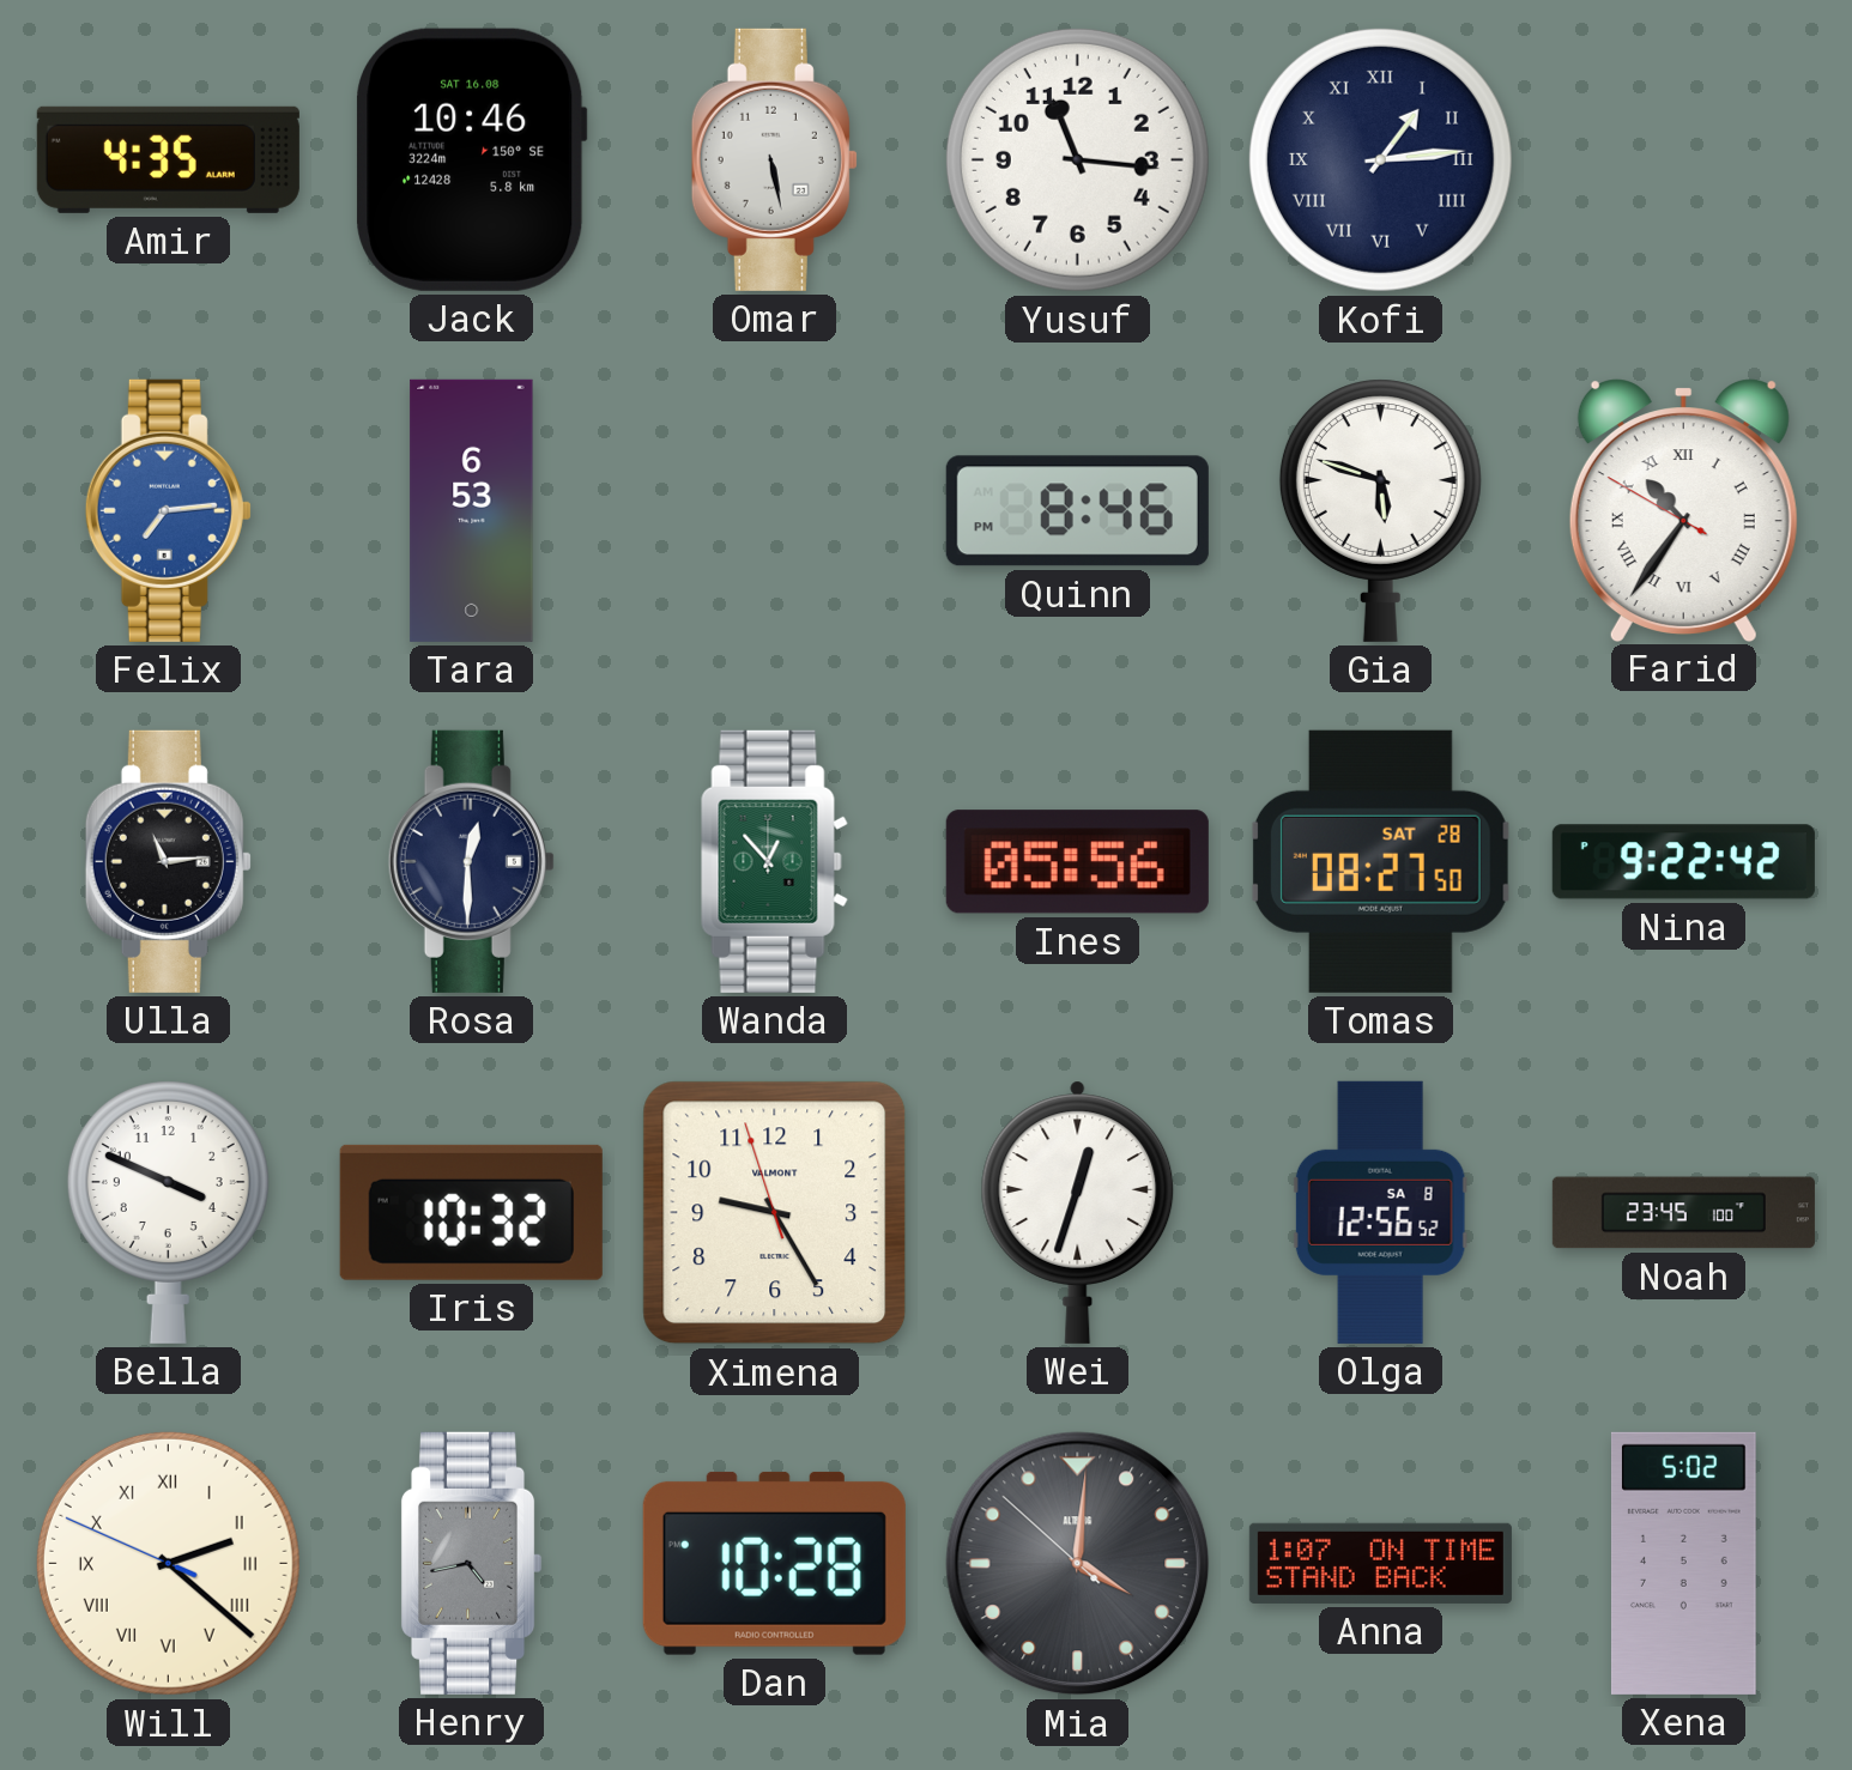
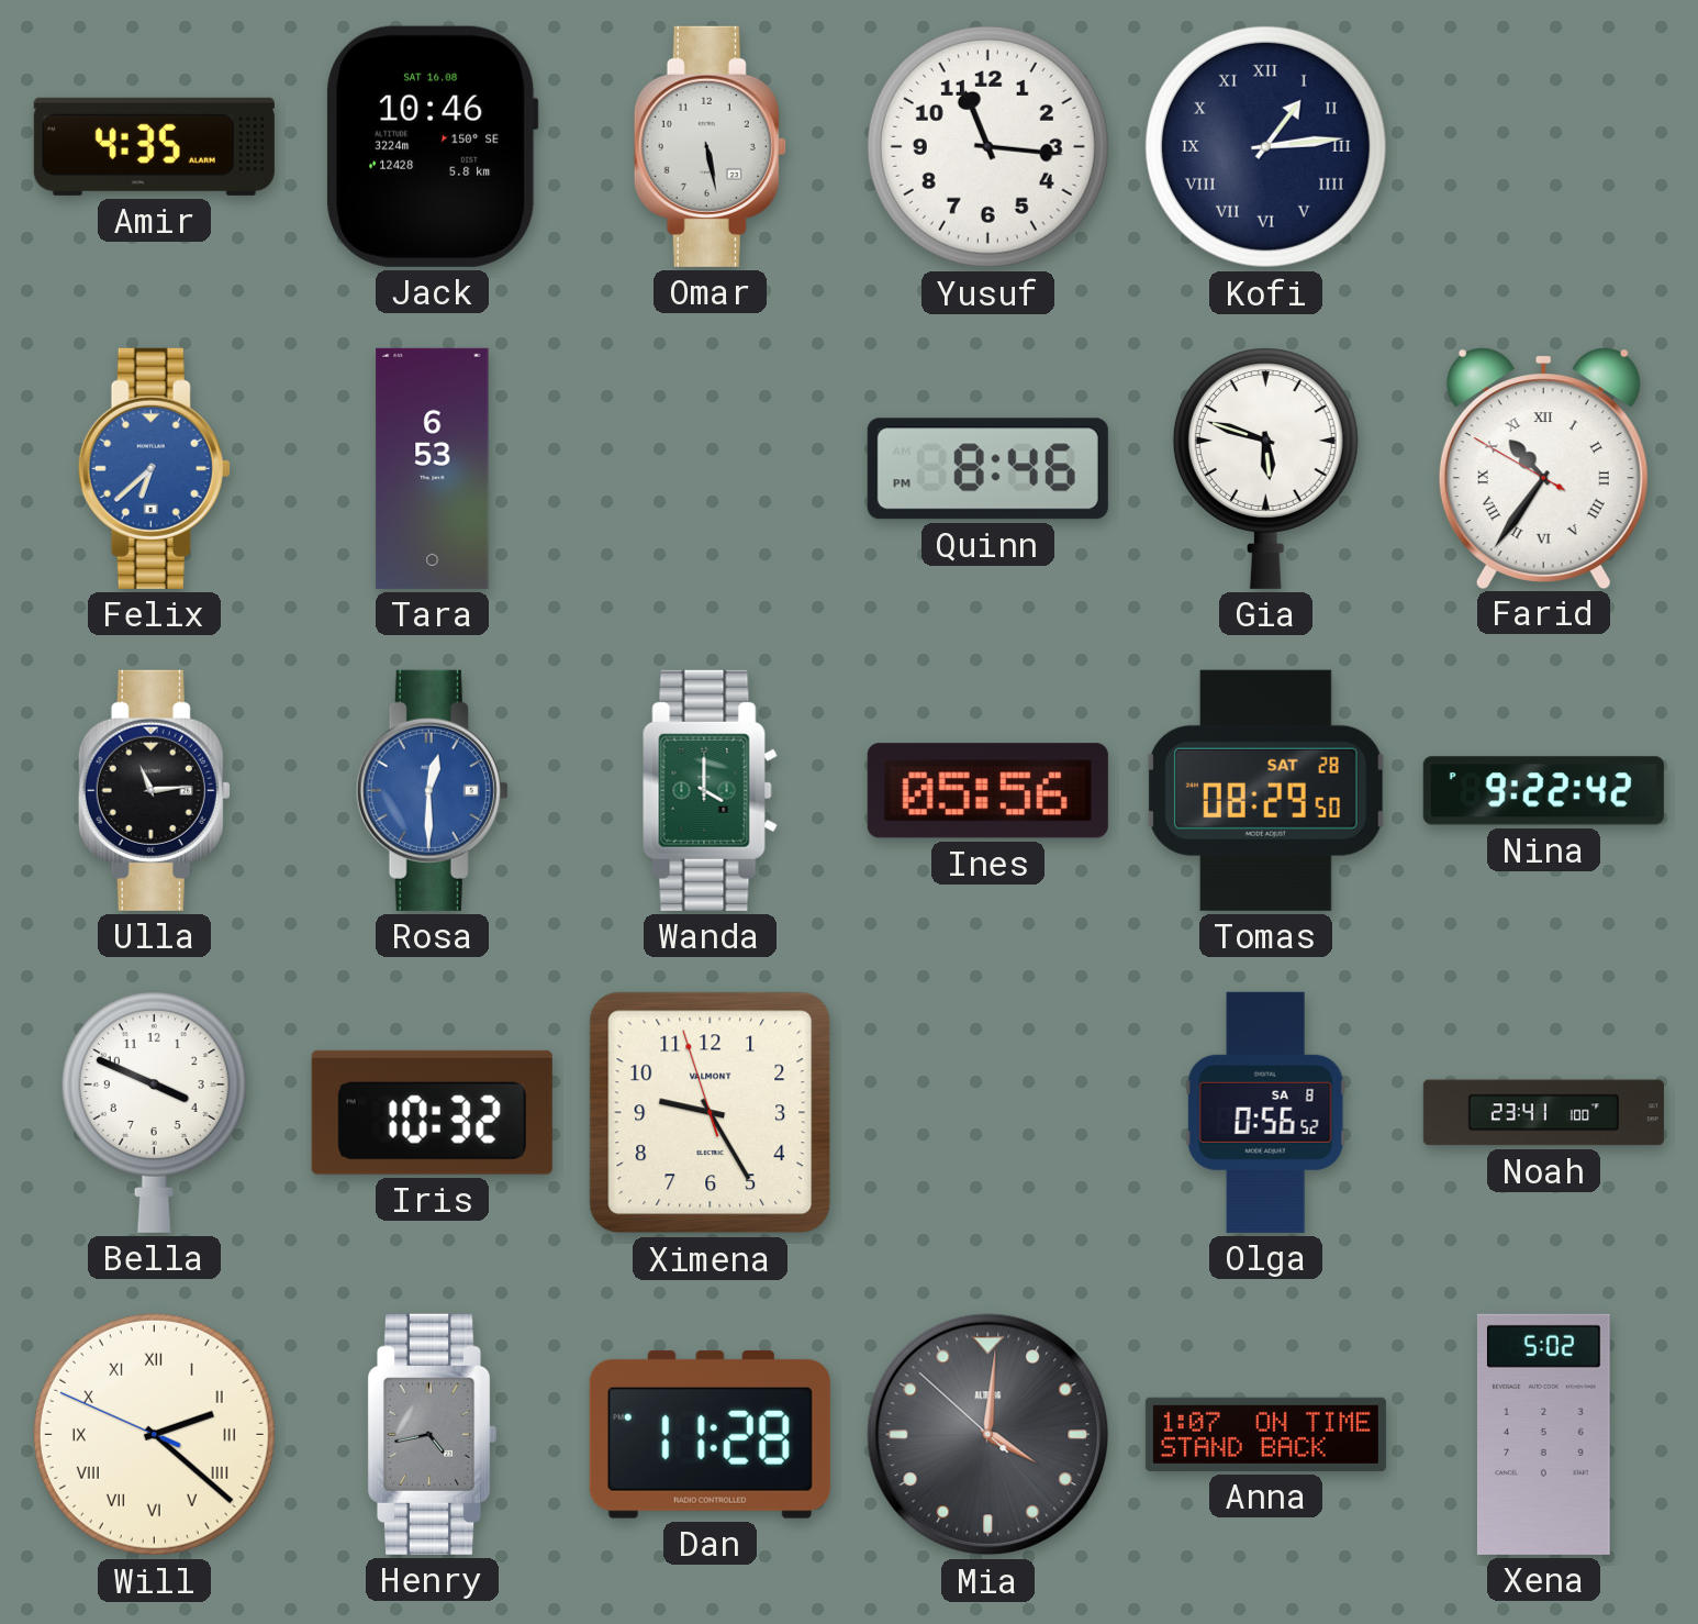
Felix: 7:14 -> 6:38 (154, 468)
Rosa dial: navy -> blue (432, 790)
Wanda: 12:53 -> 4:00 (710, 790)
Tomas: 08:27 -> 08:29 (1265, 790)
Wei: 12:33 -> none (1078, 1212)
Olga: 12:56 -> 0:56 (1265, 1112)
Noah: 23:45 -> 23:41 (1543, 1113)
Dan: 10:28 -> 11:28 (710, 1434)
